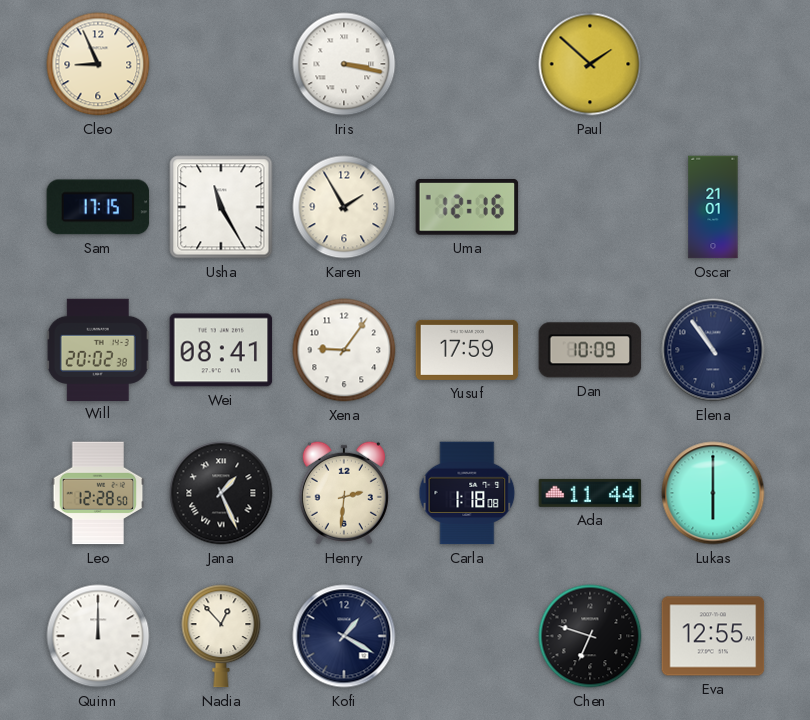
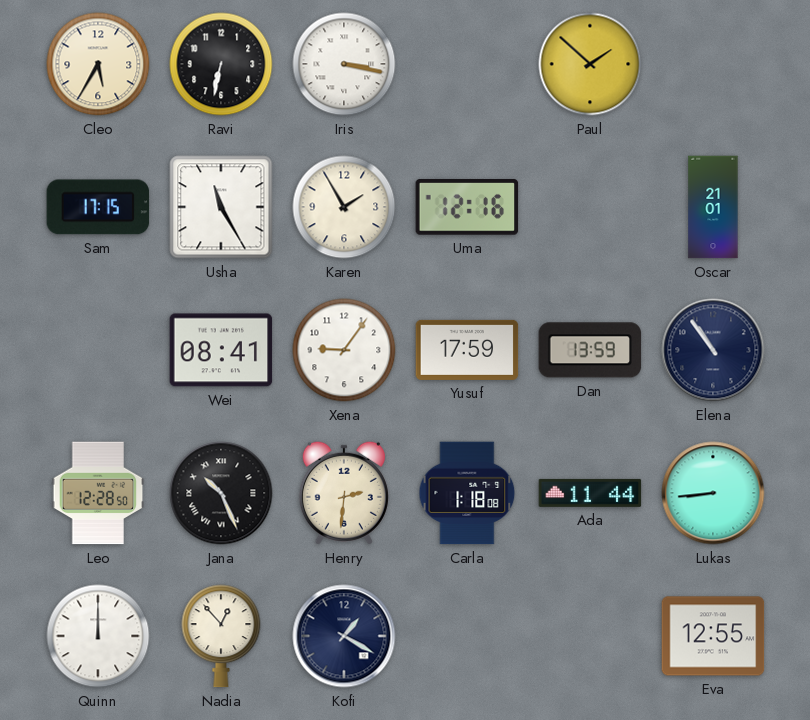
Cleo: 8:56 -> 5:35 (98, 64)
Ravi: none -> 6:32 (221, 64)
Will: 20:02 -> none (98, 349)
Dan: 10:09 -> 13:59 (590, 350)
Jana: 1:26 -> 10:26 (221, 493)
Lukas: 6:00 -> 8:44 (713, 493)
Chen: 6:48 -> none (590, 636)
